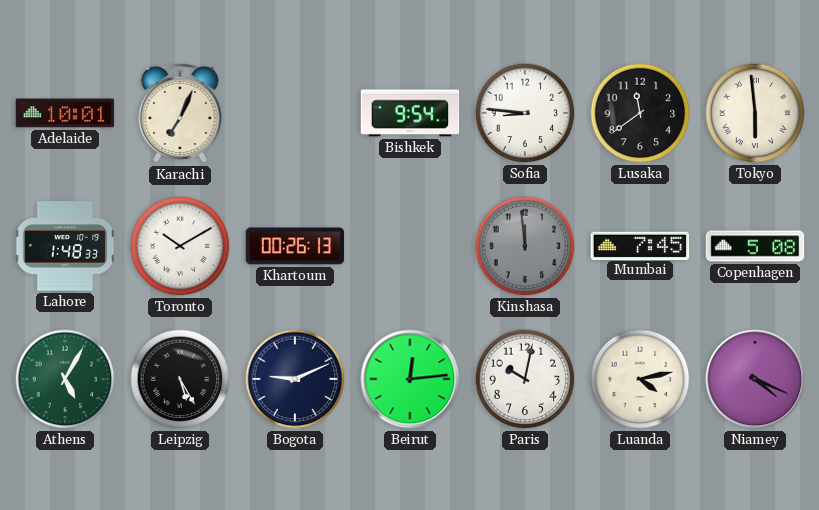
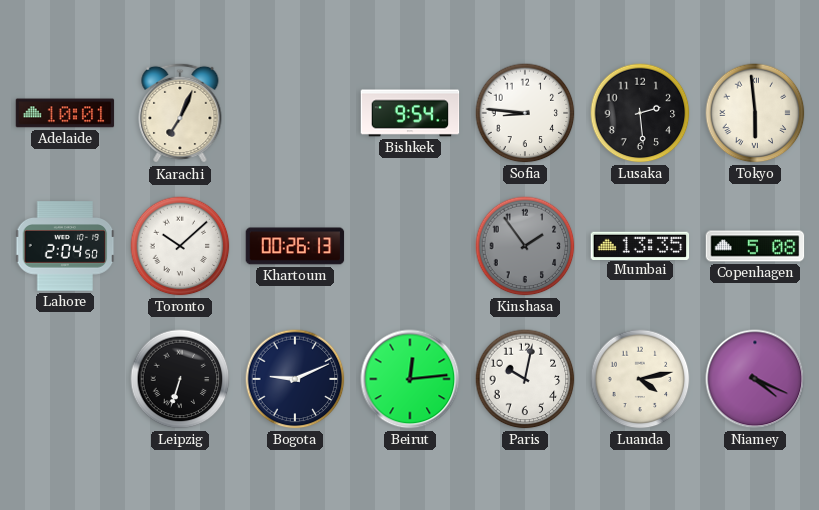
Lusaka: 11:39 -> 2:29 (640, 113)
Lahore: 1:48 -> 2:04 (65, 246)
Toronto: 10:10 -> 10:08 (180, 246)
Kinshasa: 11:59 -> 1:54 (525, 246)
Mumbai: 7:45 -> 13:35 (640, 245)
Athens: 5:05 -> none (65, 379)
Leipzig: 5:25 -> 6:33 (180, 379)
